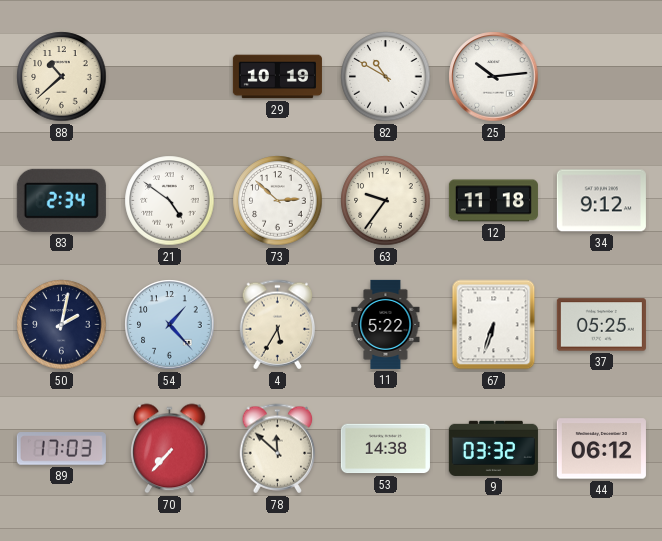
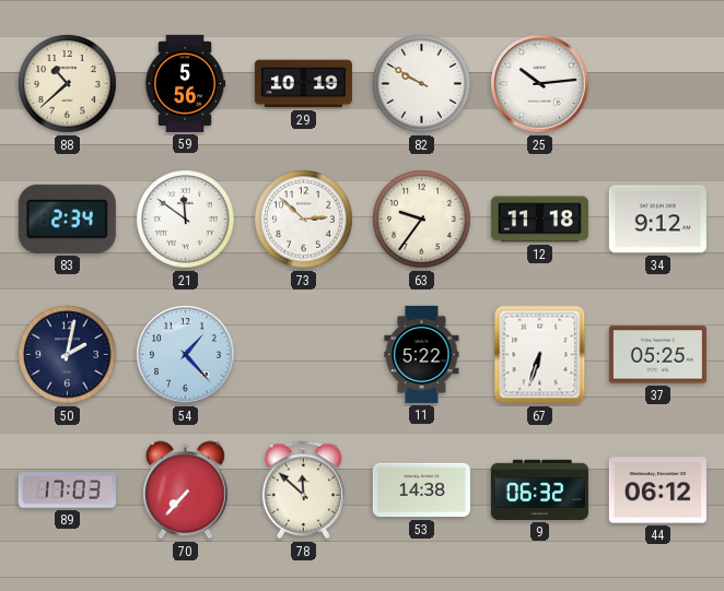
59: none -> 5:56 (185, 83)
82: 10:50 -> 9:50 (422, 84)
21: 4:51 -> 11:51 (186, 220)
4: 5:35 -> none (278, 325)
9: 03:32 -> 06:32 (539, 489)
